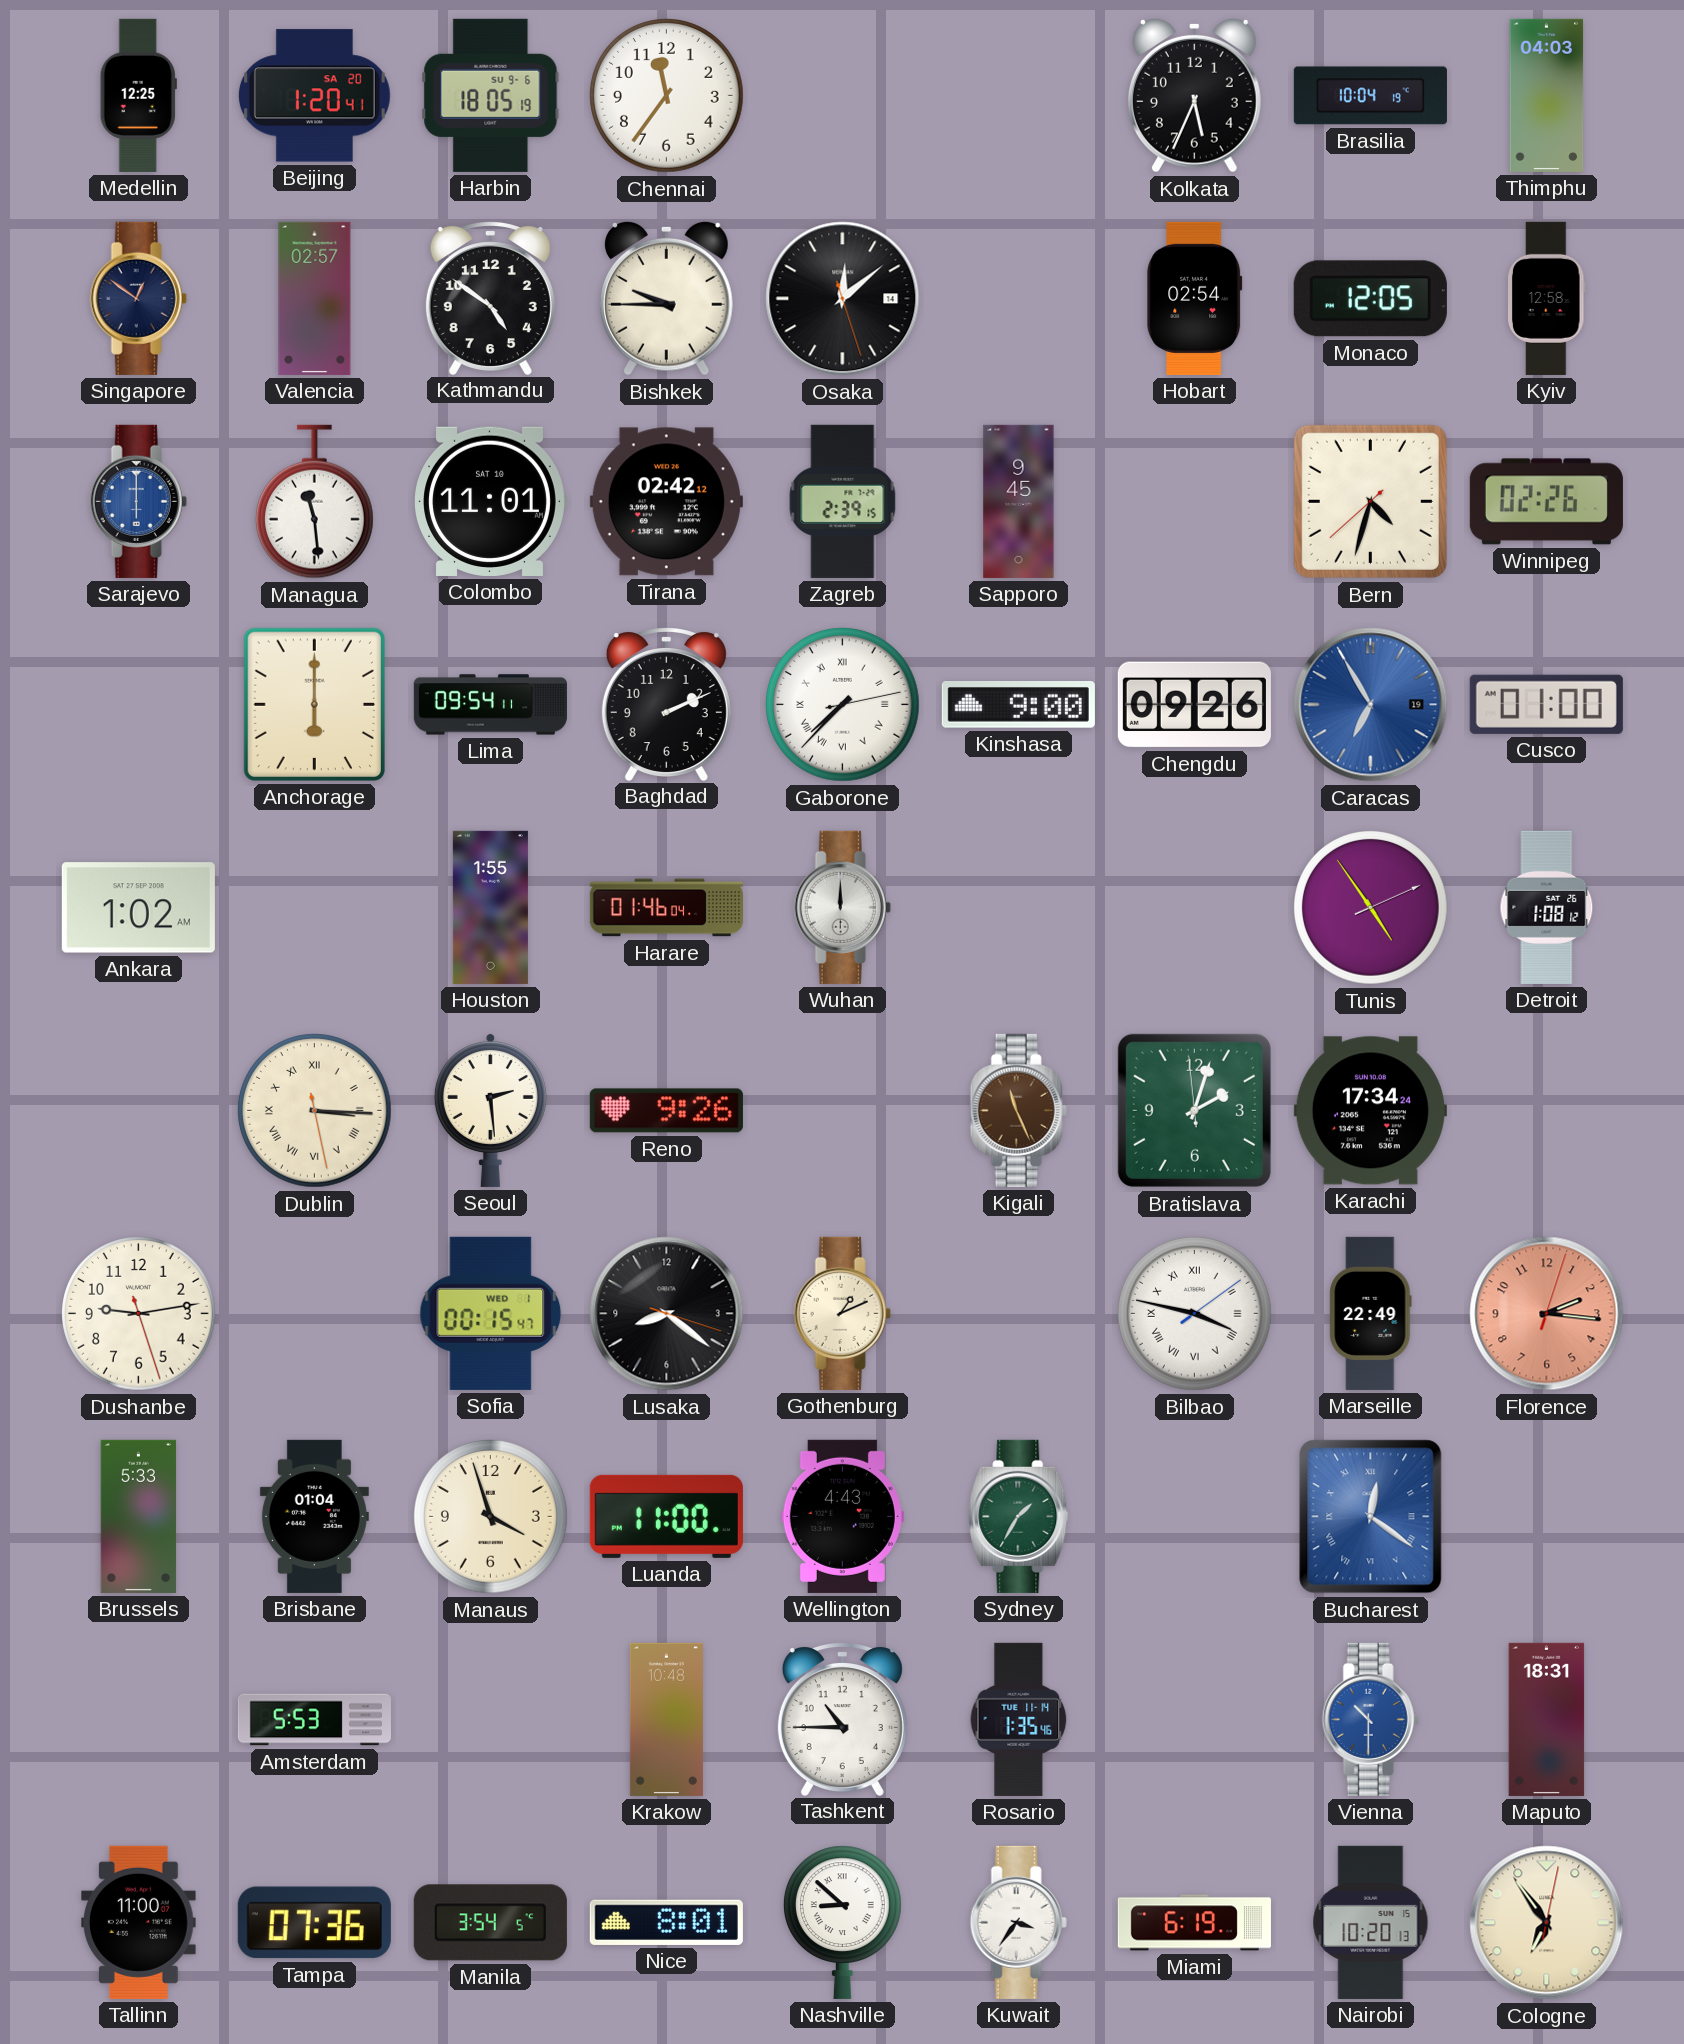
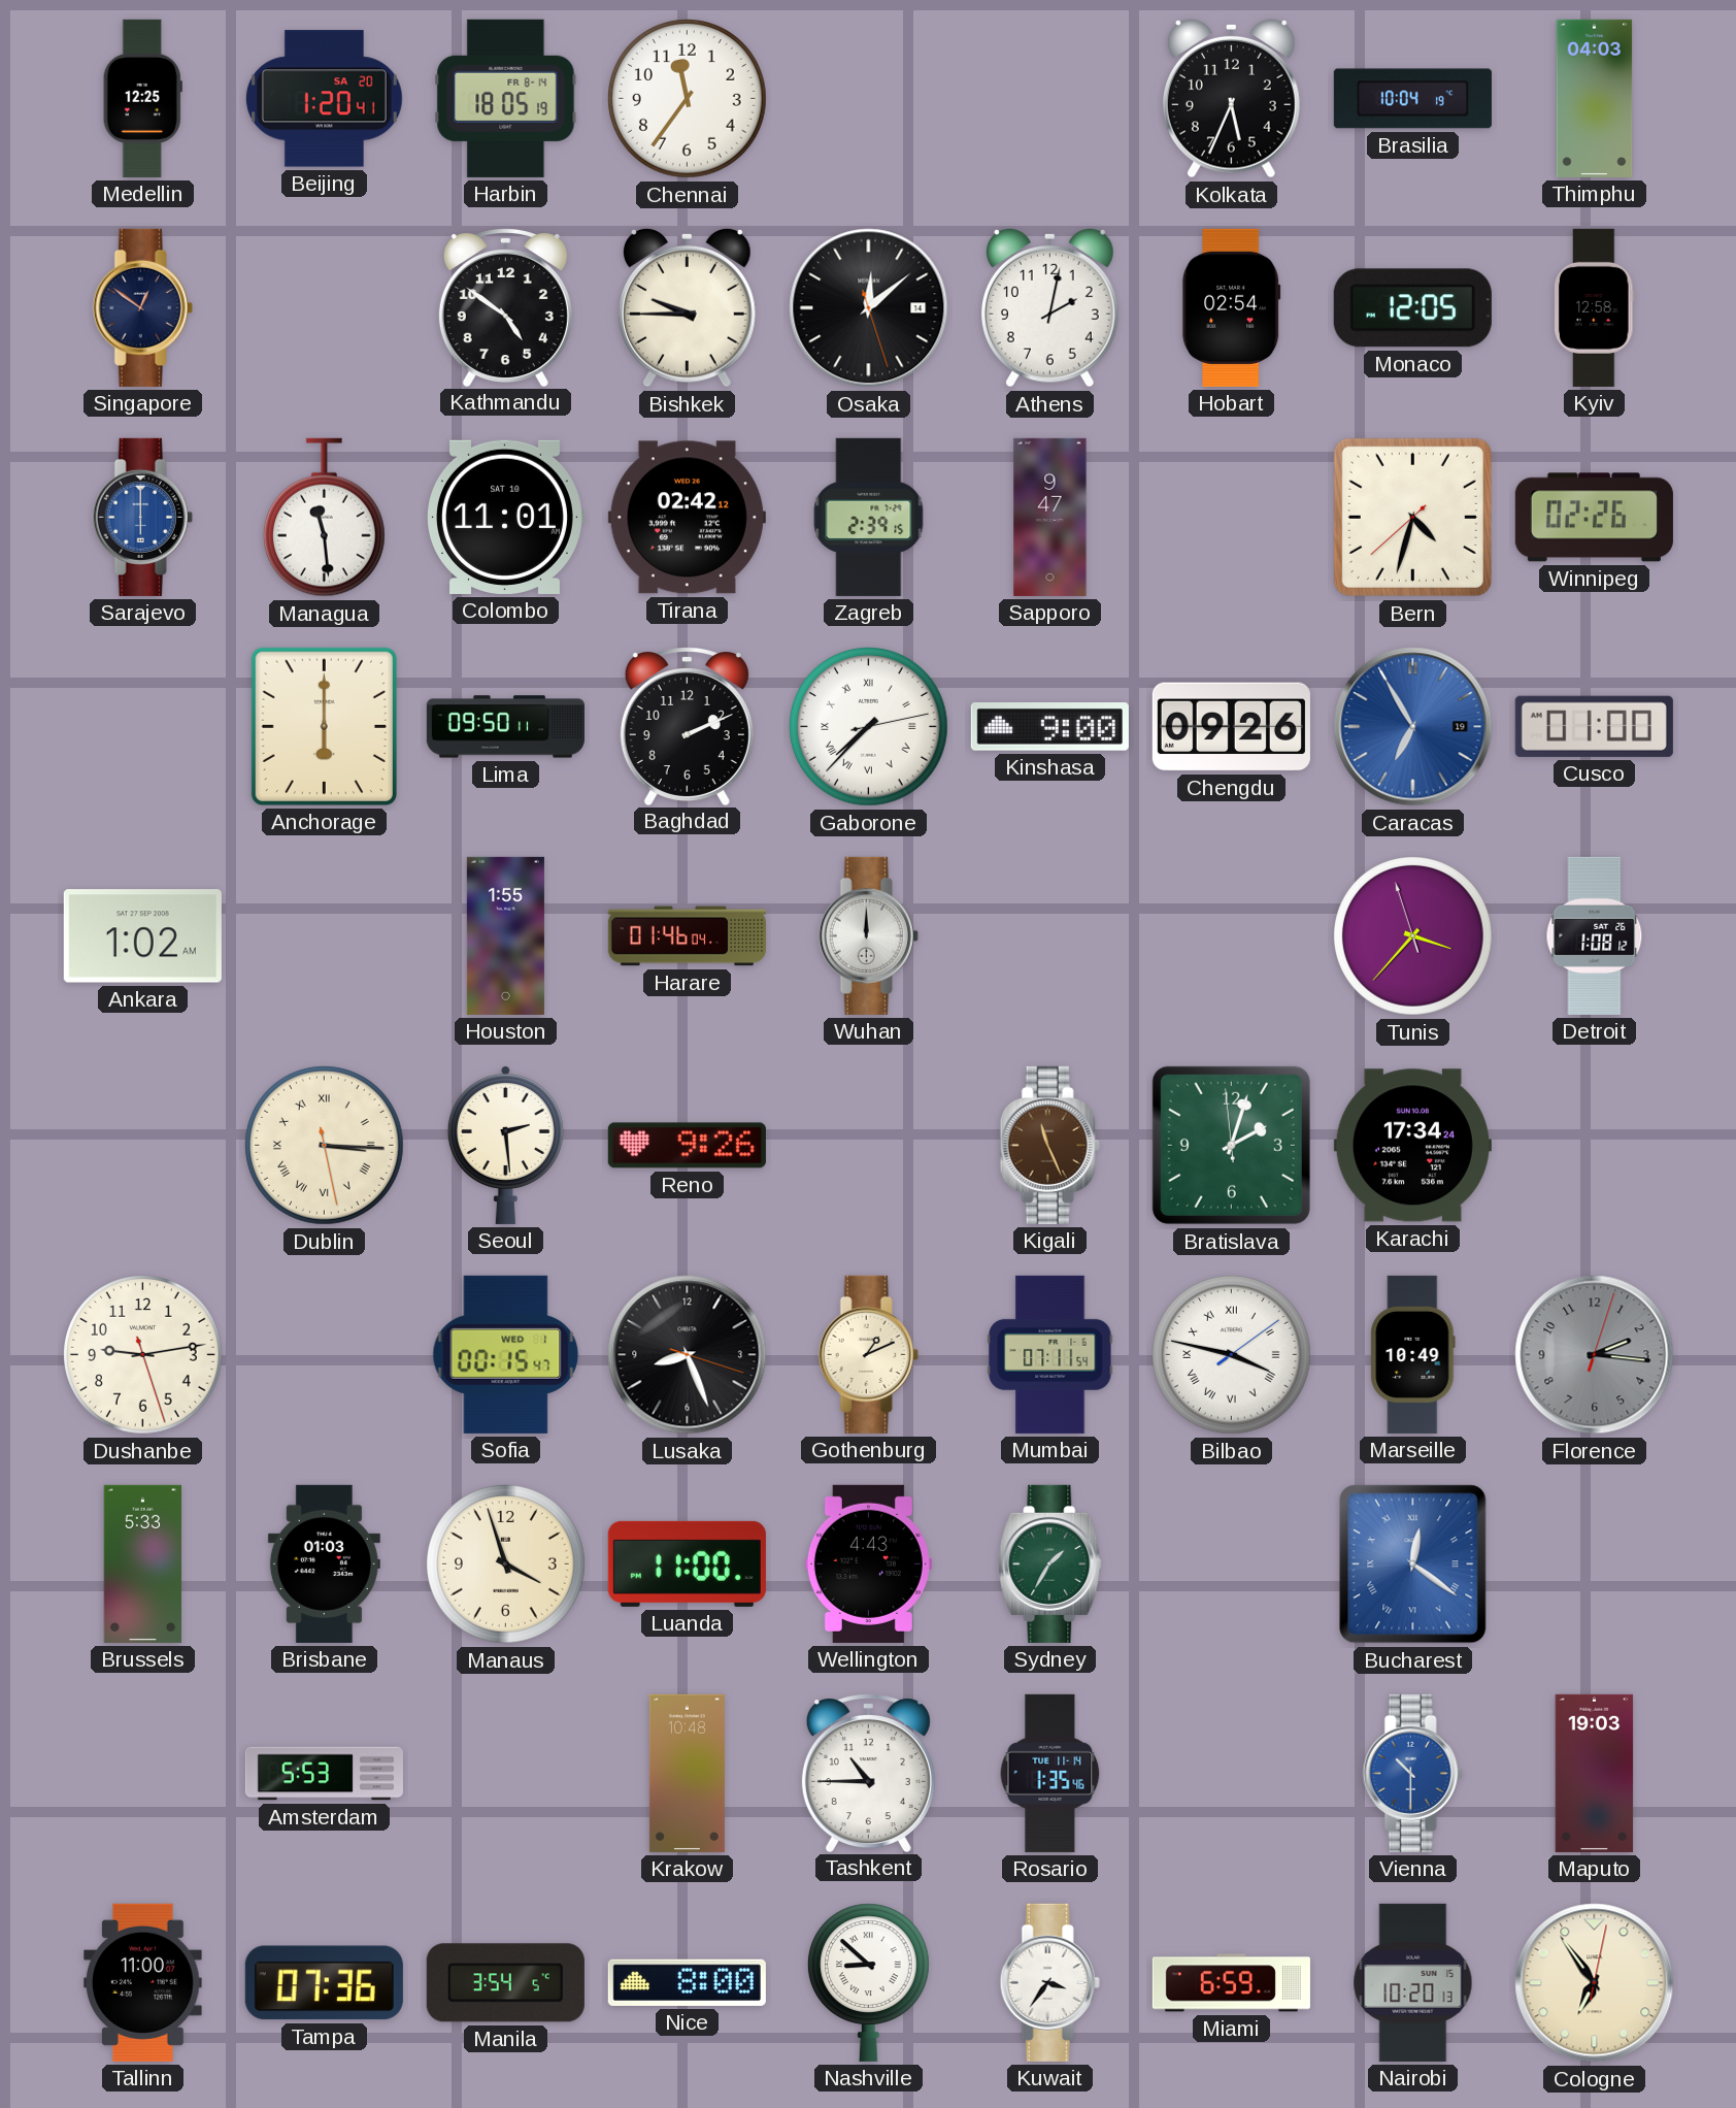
Harbin date: SU 9-6 -> FR 8-14 (506, 98)
Valencia: 02:57 -> none (315, 298)
Athens: none -> 2:02 (1049, 307)
Sapporo: 9:45 -> 9:47 (1050, 517)
Lima: 09:54 -> 09:50 (505, 727)
Tunis: 4:54 -> 3:36 (1413, 936)
Lusaka: 8:21 -> 8:26 (688, 1355)
Mumbai: none -> 07:11 (1050, 1354)
Marseille: 22:49 -> 10:49 (1413, 1354)
Florence dial: salmon -> grey (1595, 1355)
Brisbane: 01:04 -> 01:03 (324, 1563)
Maputo: 18:31 -> 19:03 (1595, 1773)
Nice: 8:01 -> 8:00 (687, 1982)
Miami: 6:19 -> 6:59 (1231, 1983)
